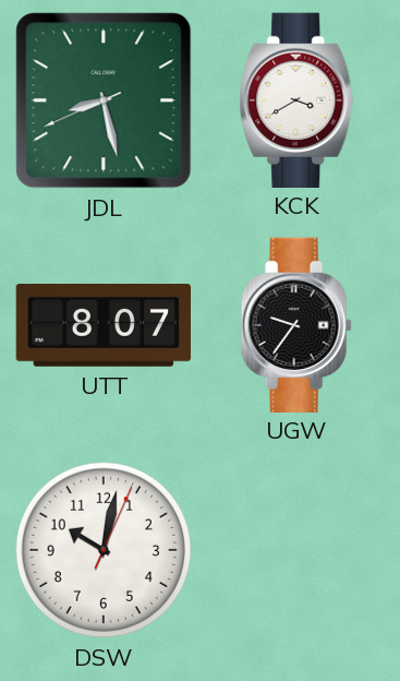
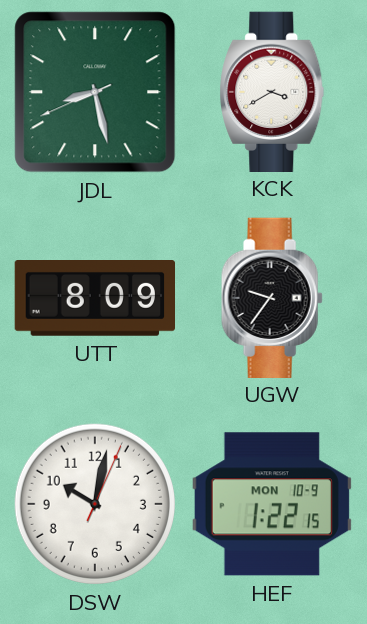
UTT: 8:07 -> 8:09 (94, 299)
HEF: none -> 1:22 (272, 504)
